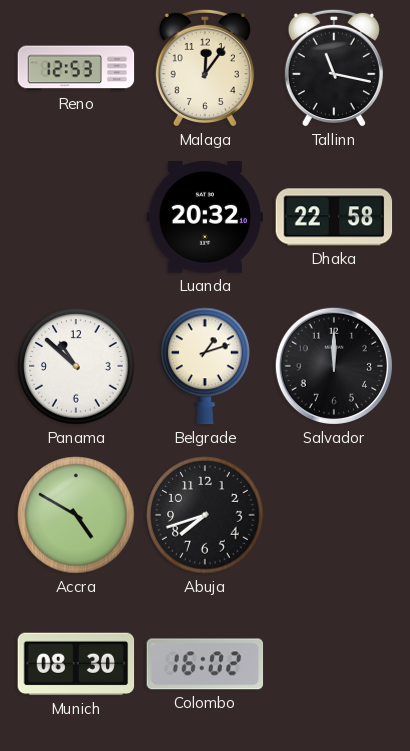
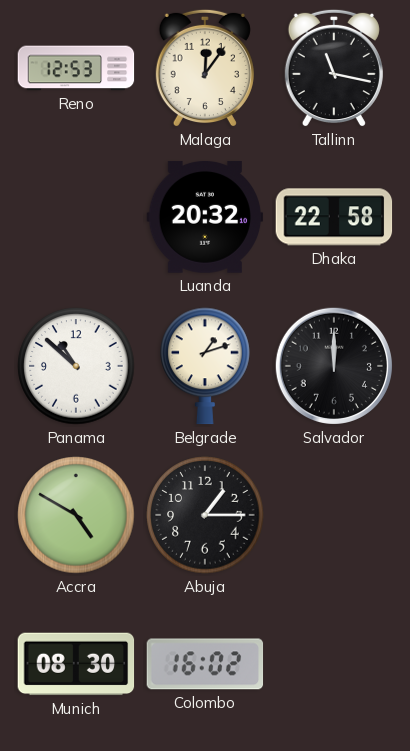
Abuja: 7:42 -> 1:15 (205, 515)
